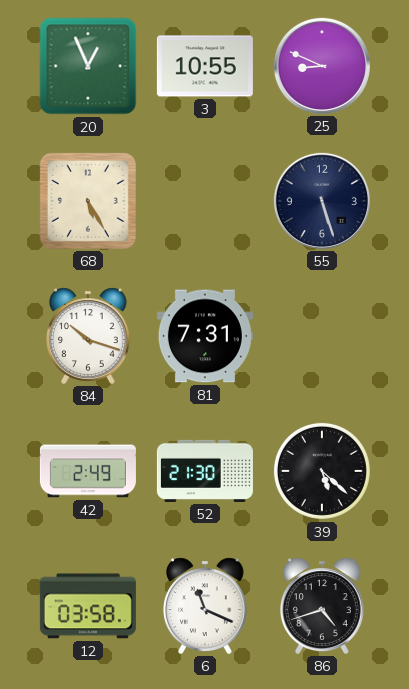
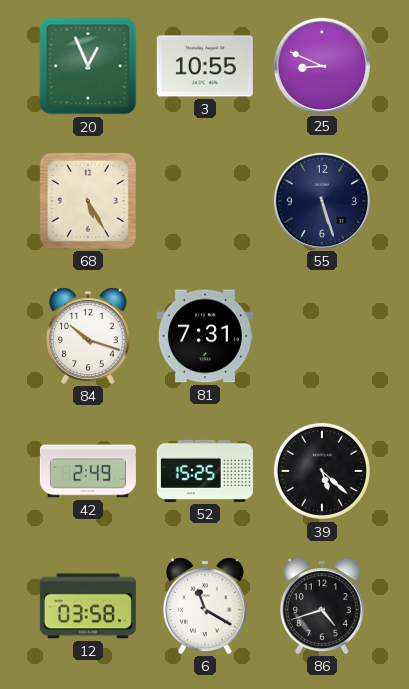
52: 21:30 -> 15:25 (205, 471)
6: 11:19 -> 11:20 (205, 606)
